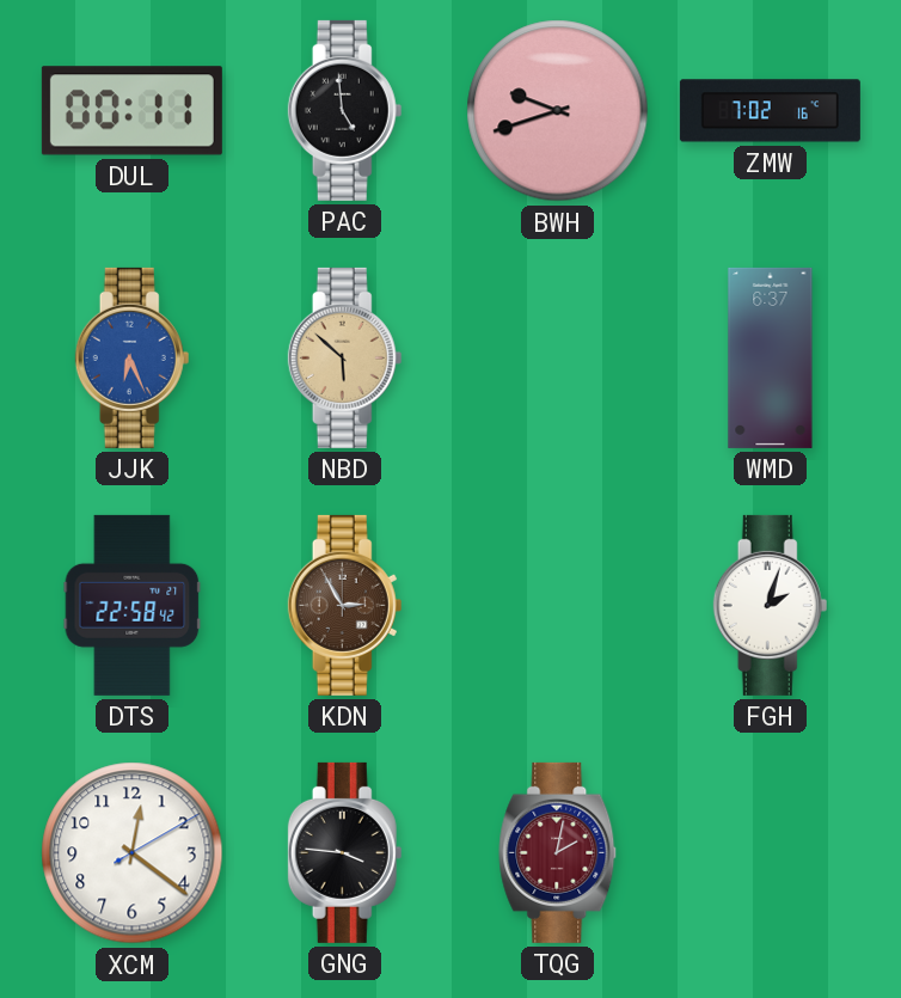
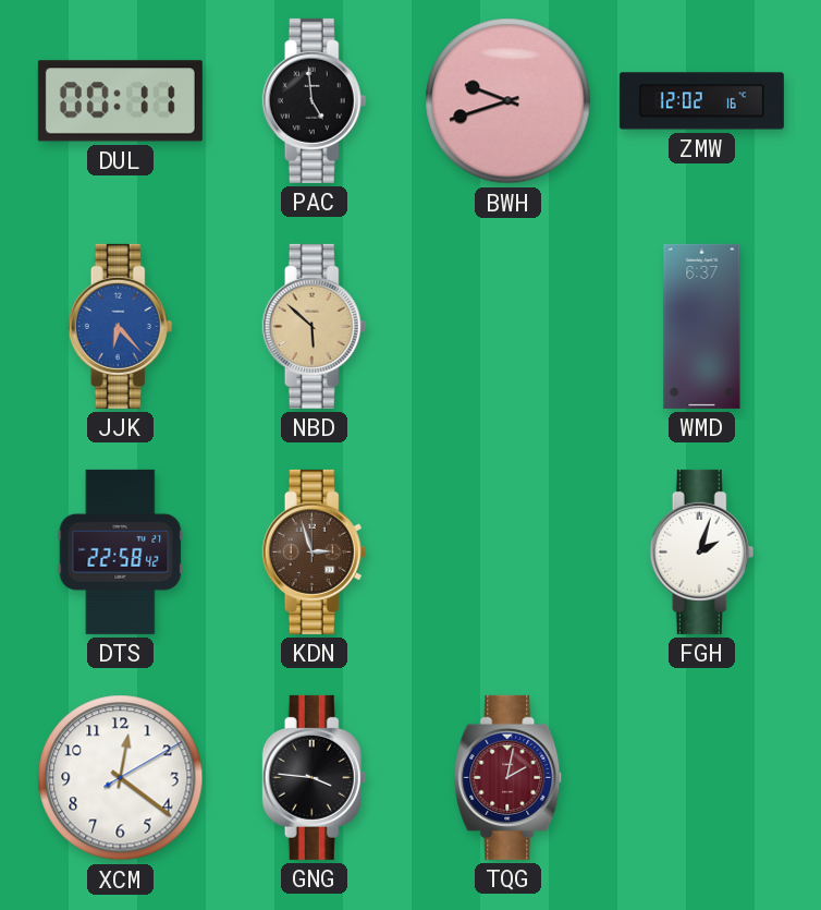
ZMW: 7:02 -> 12:02 (701, 101)
JJK: 6:26 -> 6:23 (121, 326)
KDN: 2:55 -> 2:57 (315, 551)
